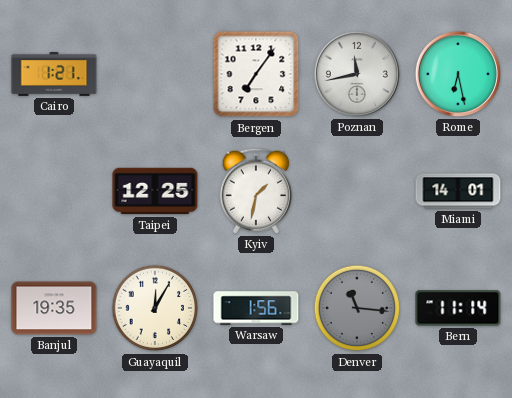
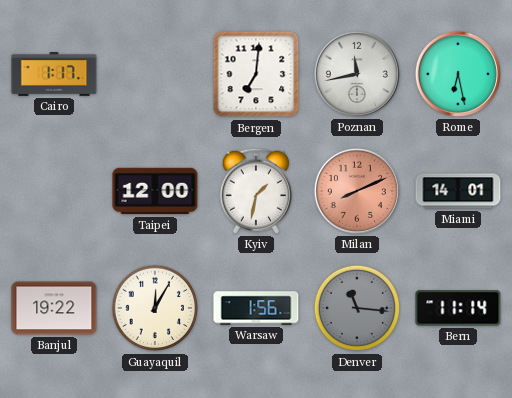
Cairo: 1:21 -> 1:17 (54, 74)
Bergen: 7:06 -> 7:01 (256, 74)
Taipei: 12:25 -> 12:00 (155, 191)
Milan: none -> 8:11 (357, 191)
Banjul: 19:35 -> 19:22 (54, 308)
